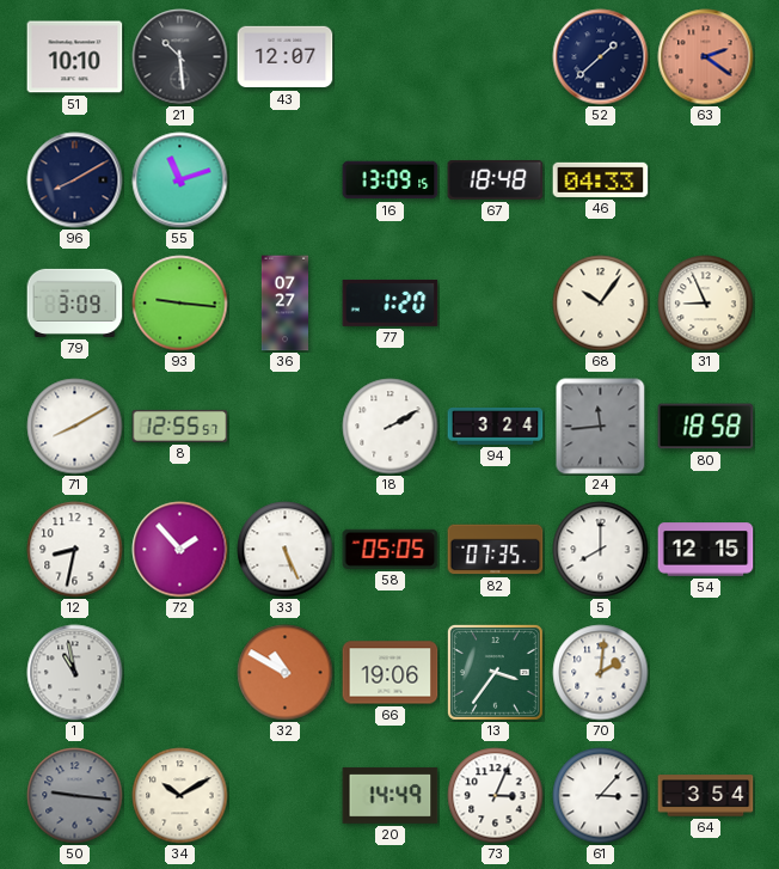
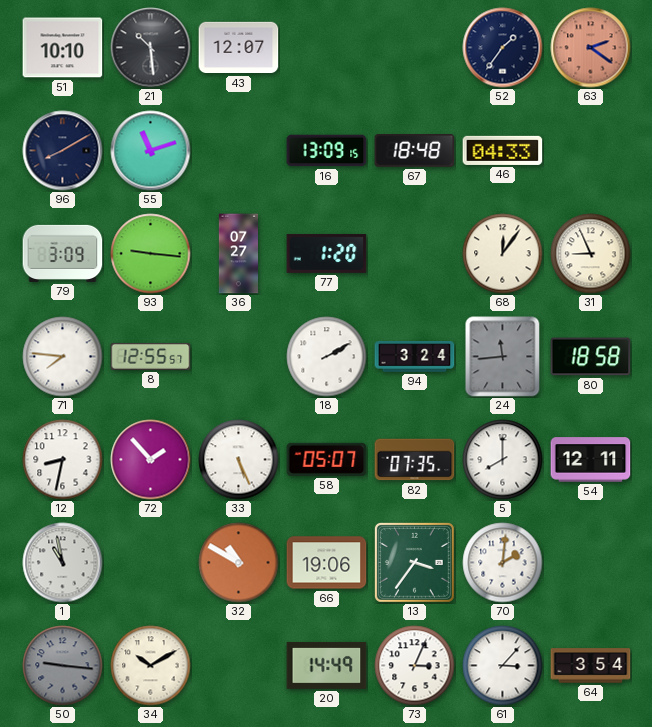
52: 1:38 -> 1:36 (503, 48)
68: 10:06 -> 12:06 (503, 254)
71: 8:10 -> 7:46 (63, 357)
58: 05:05 -> 05:07 (327, 459)
54: 12:15 -> 12:11 (591, 460)
